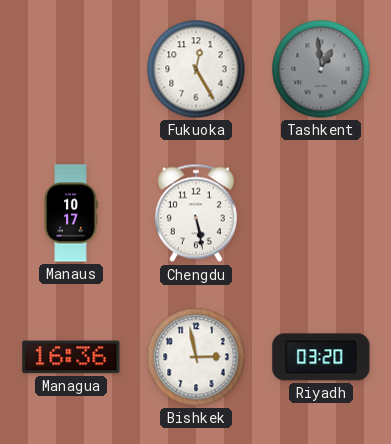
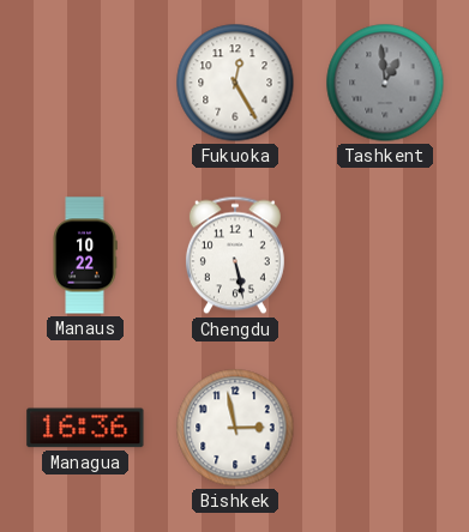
Manaus: 10:17 -> 10:22 (85, 255)
Riyadh: 03:20 -> none (321, 357)
